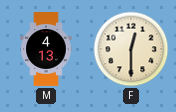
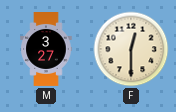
M: 4:13 -> 3:27 (46, 50)
